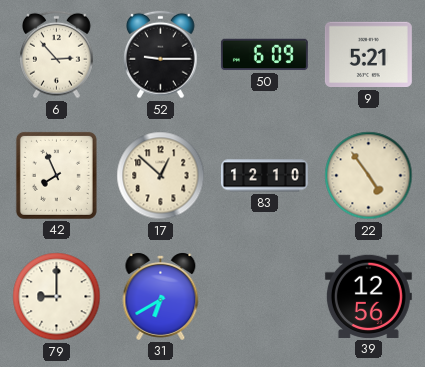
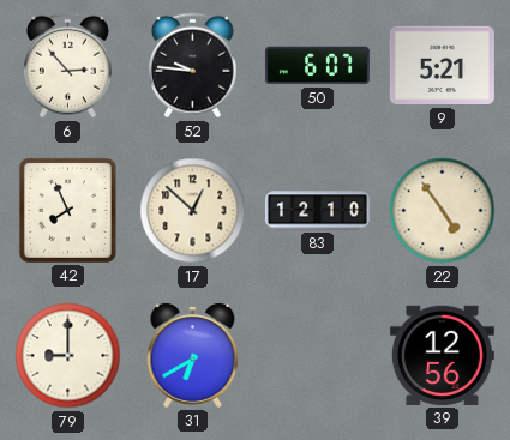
52: 9:15 -> 9:46 (193, 66)
50: 6:09 -> 6:07 (317, 66)
